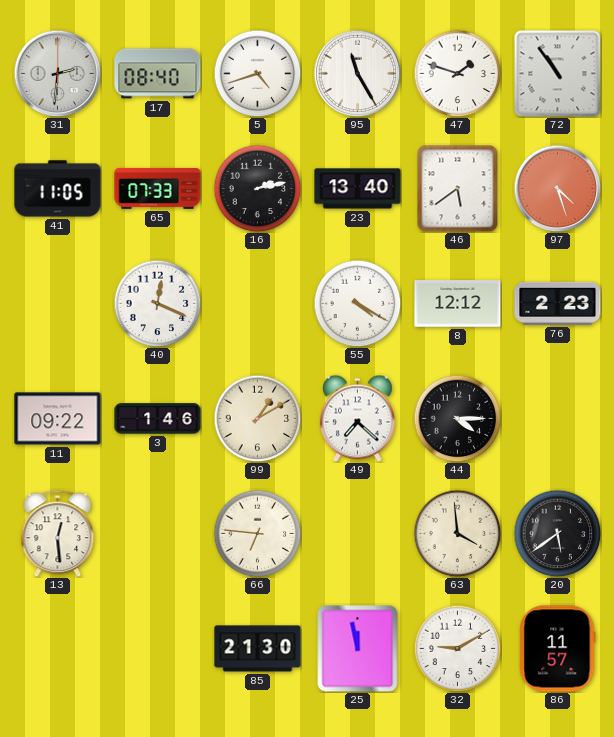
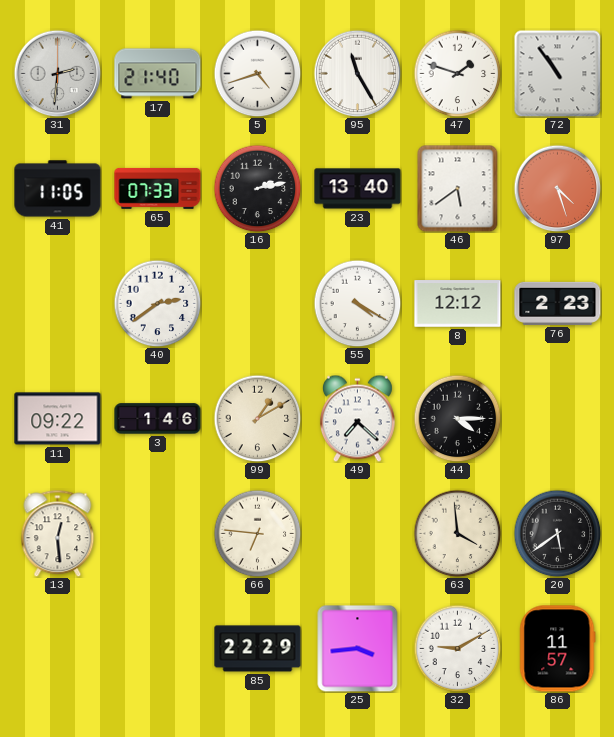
17: 08:40 -> 21:40 (158, 74)
40: 12:19 -> 2:39 (157, 303)
85: 21:30 -> 22:29 (258, 649)
25: 11:58 -> 3:44 (358, 648)
